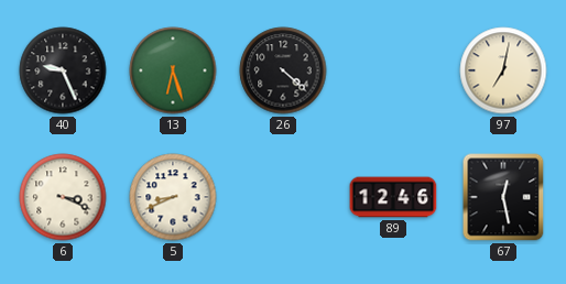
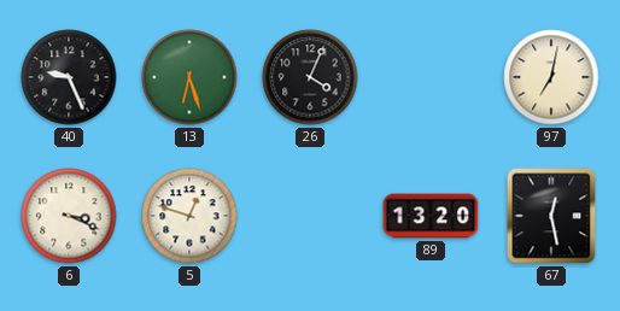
26: 4:22 -> 4:04 (310, 77)
5: 8:41 -> 12:48 (189, 216)
89: 12:46 -> 13:20 (431, 216)
